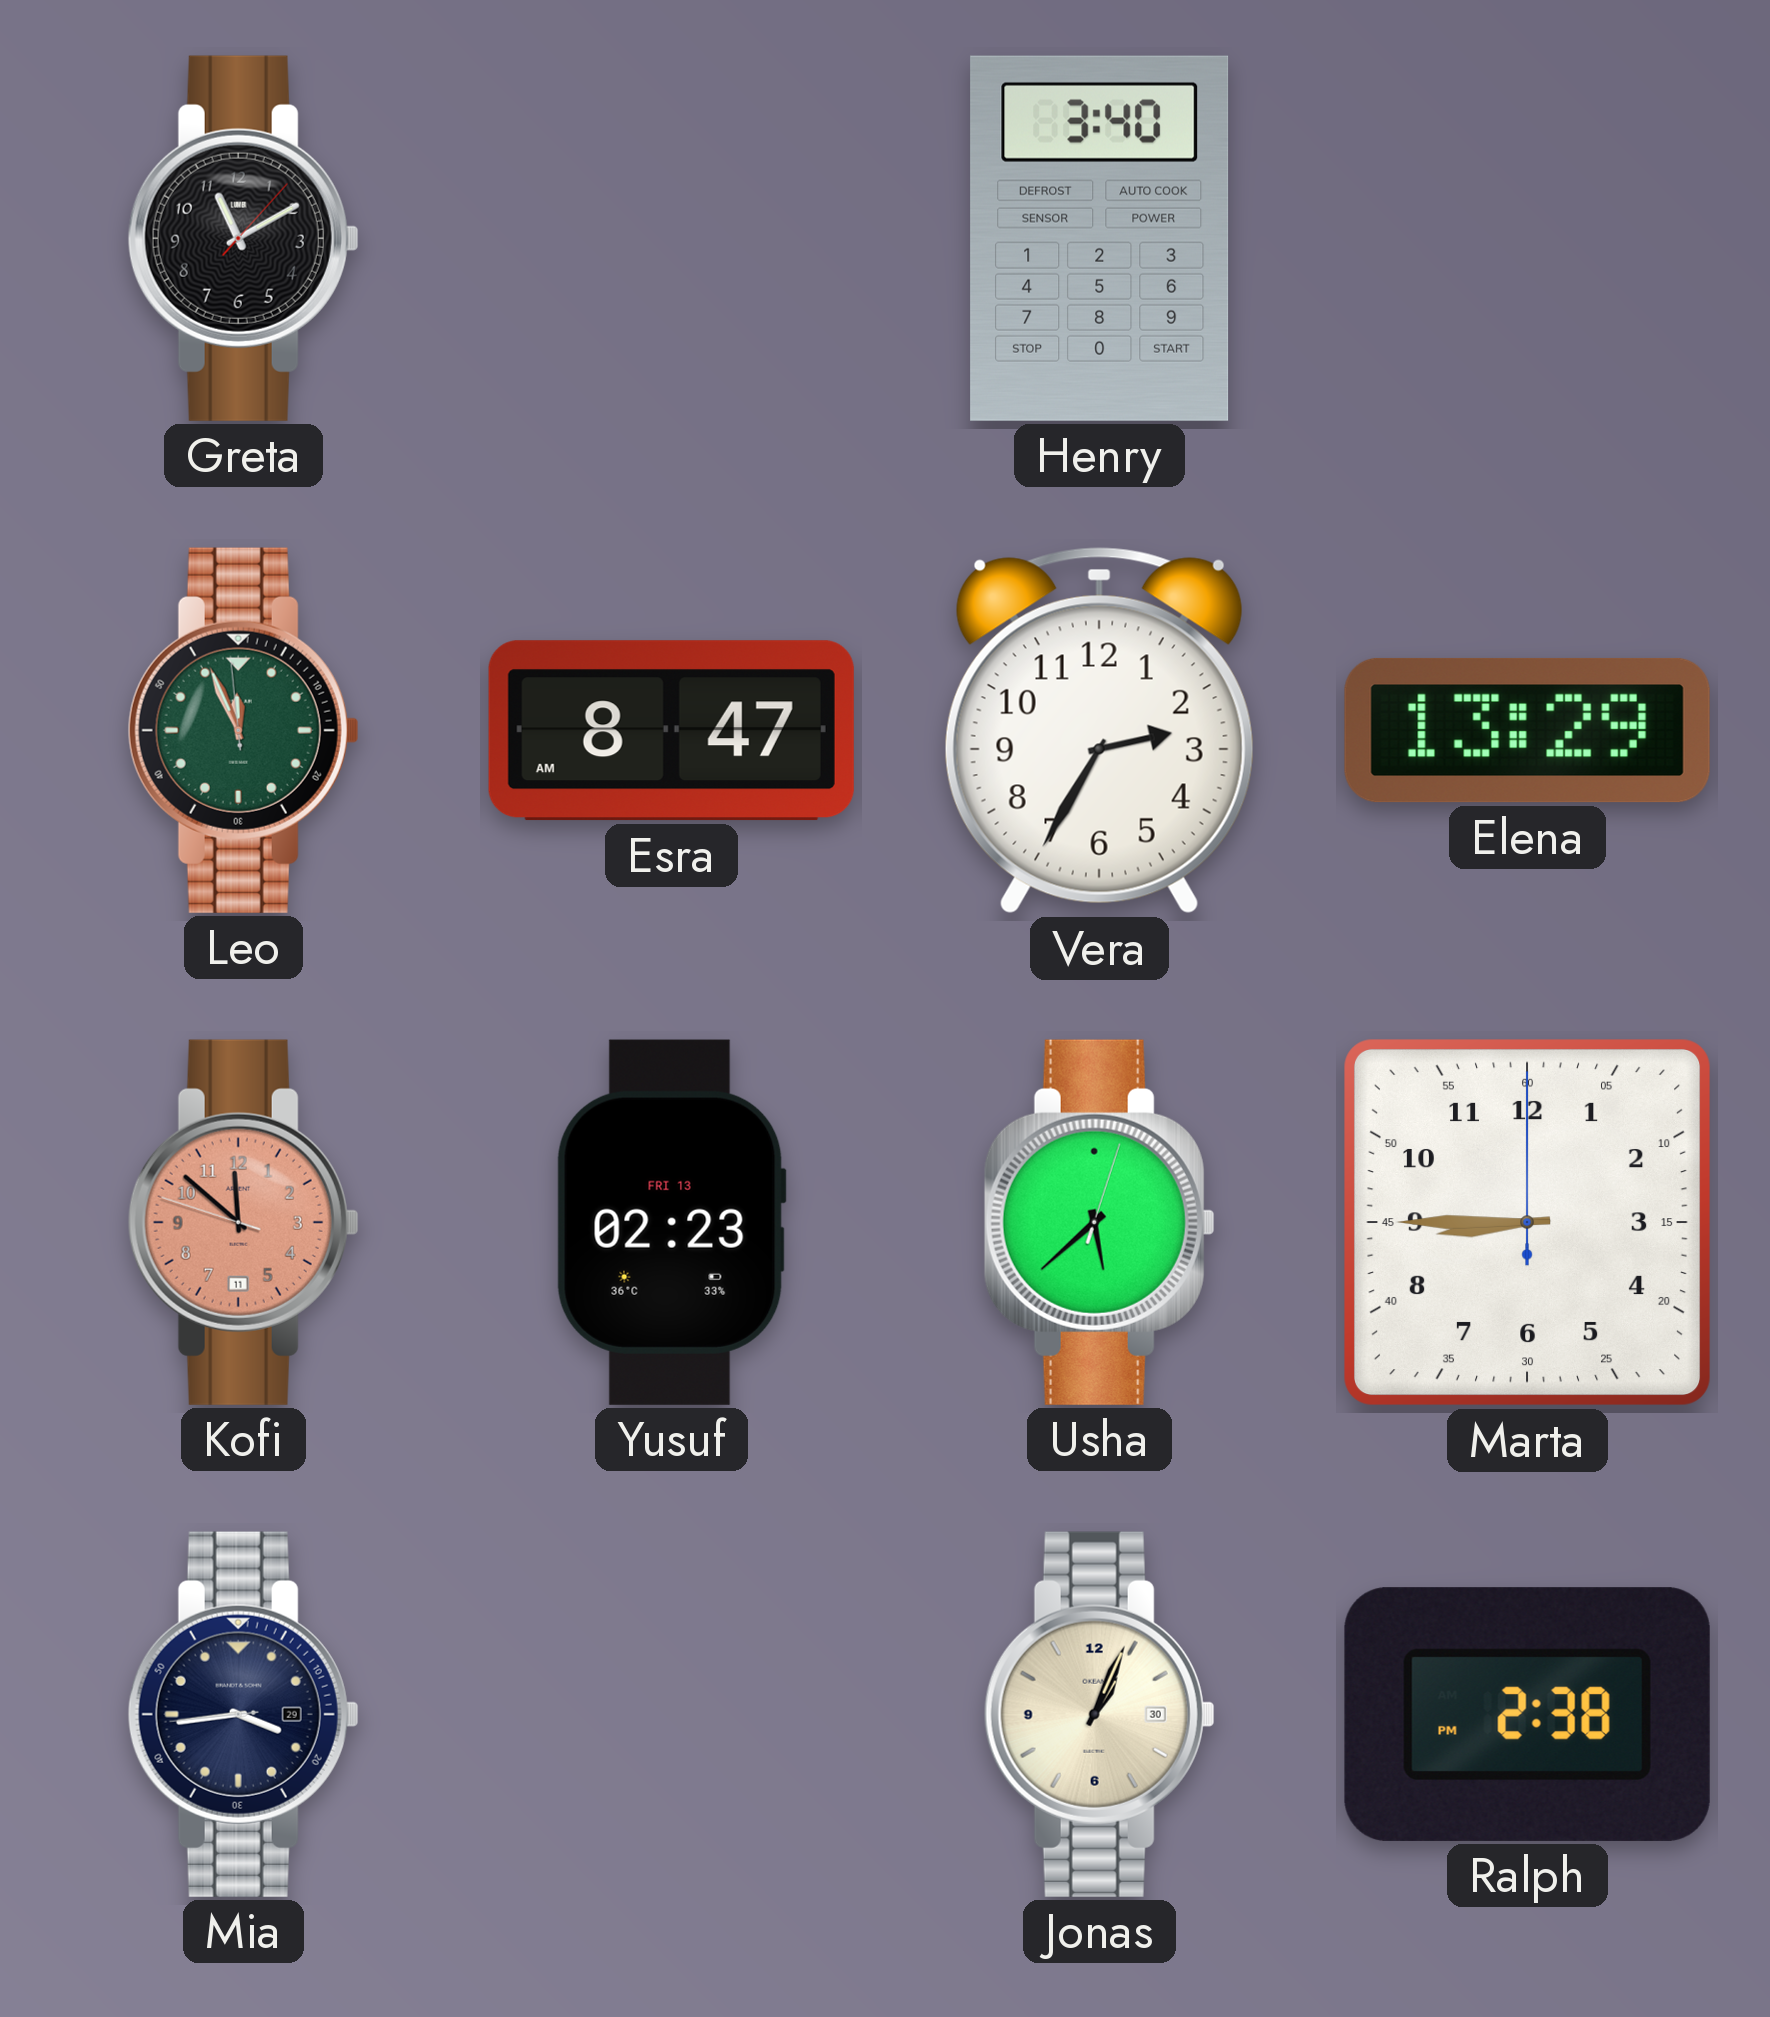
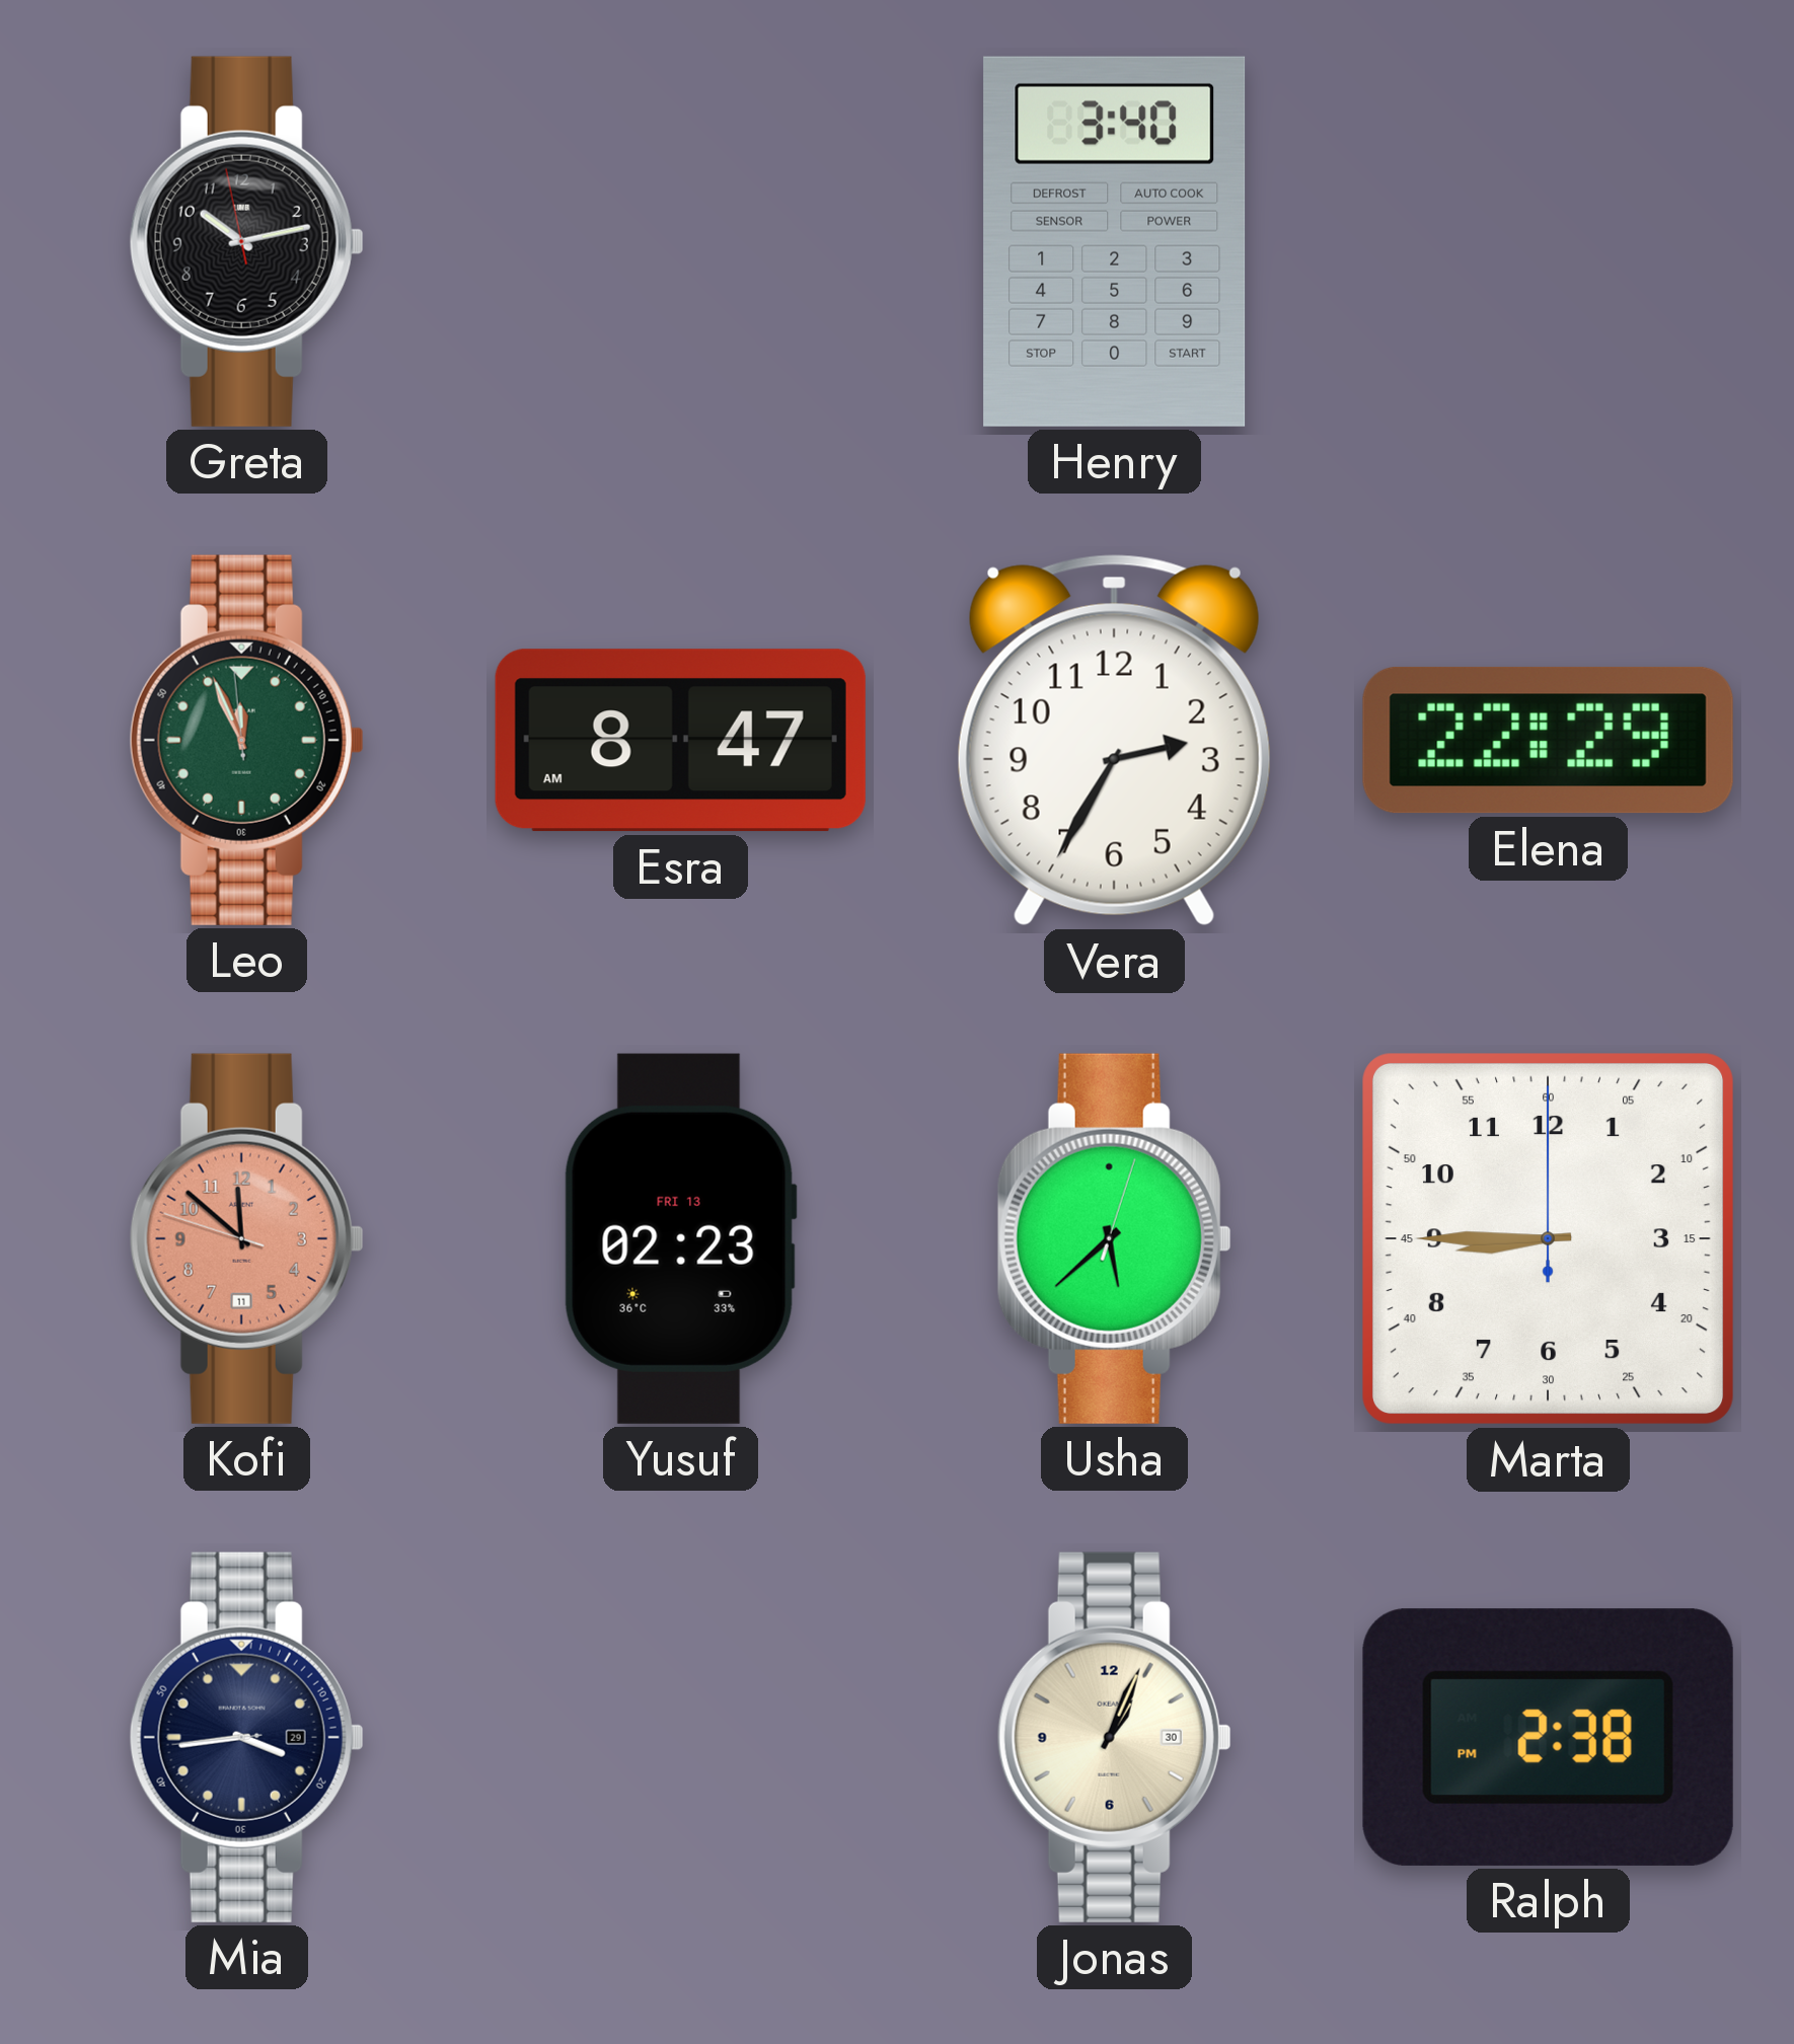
Greta: 11:10 -> 10:12 (246, 241)
Elena: 13:29 -> 22:29 (1548, 740)
